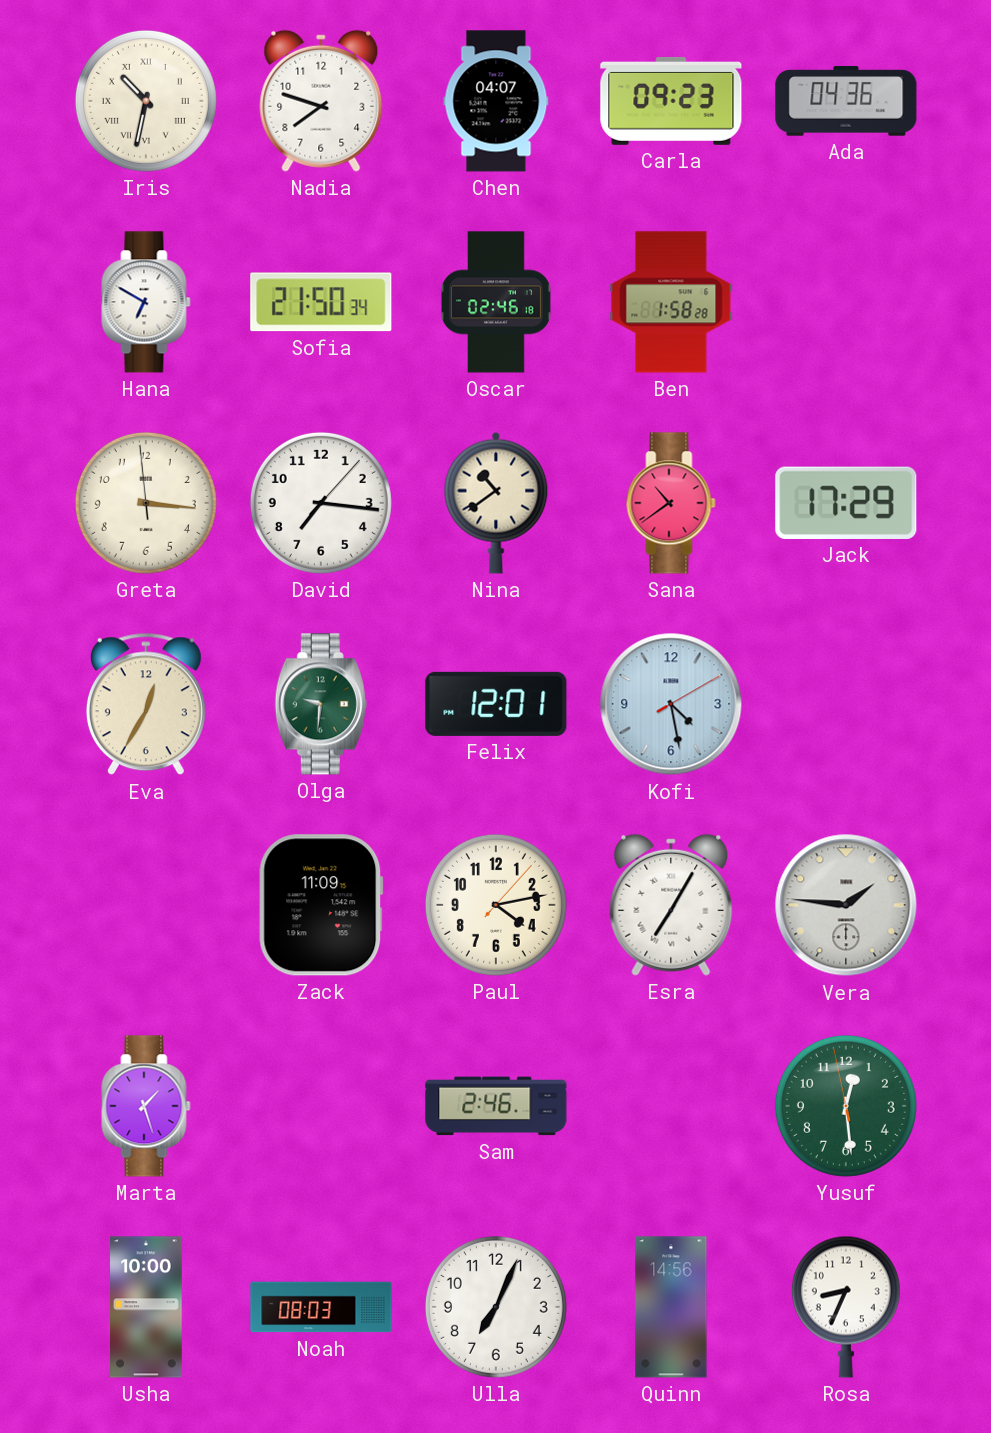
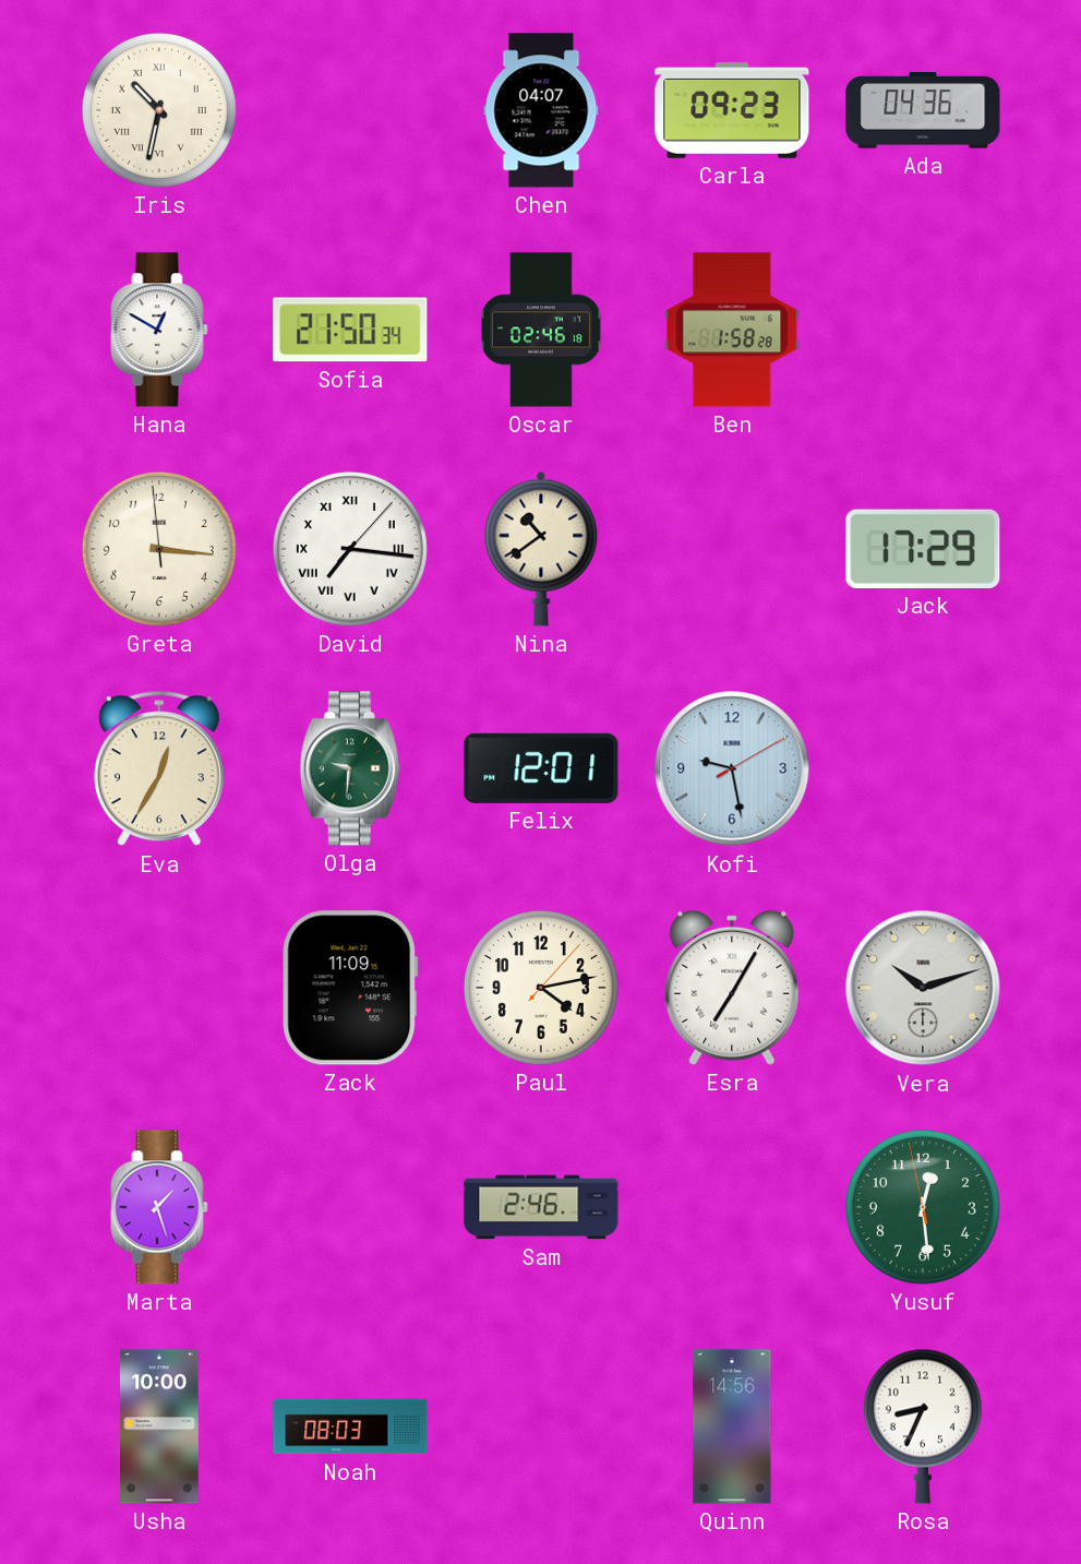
Nadia: 7:48 -> none (321, 101)
Hana: 6:50 -> 12:50 (159, 330)
David numerals: Arabic -> Roman (350, 549)
Sana: 10:39 -> none (671, 503)
Kofi: 4:28 -> 9:28 (732, 768)
Vera: 1:46 -> 10:12 (923, 988)
Ulla: 7:04 -> none (496, 1307)
